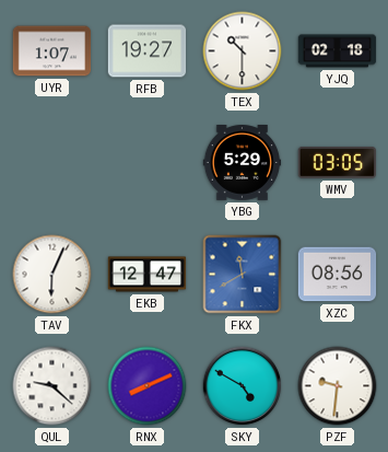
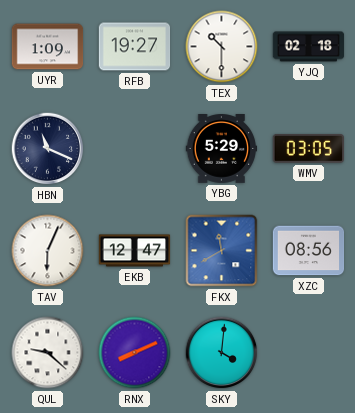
UYR: 1:07 -> 1:09 (48, 47)
HBN: none -> 11:19 (48, 149)
SKY: 4:50 -> 4:01 (222, 353)
PZF: 9:31 -> none (338, 386)
